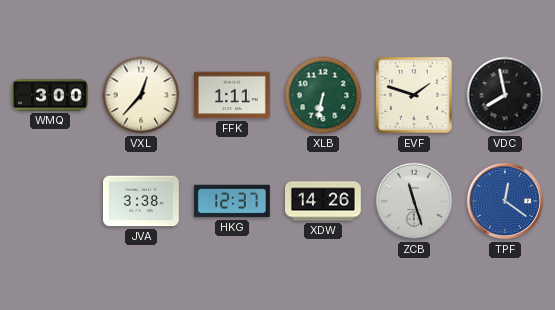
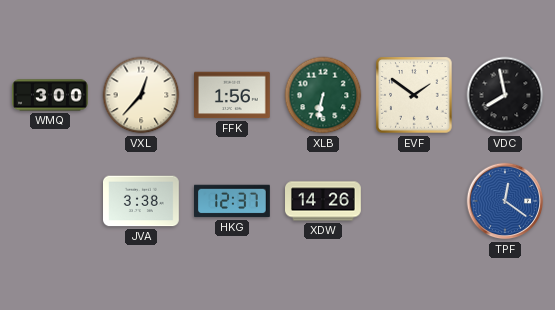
FFK: 1:11 -> 1:56 (233, 95)
EVF: 1:48 -> 1:51 (414, 95)
ZCB: 11:27 -> none (414, 201)
